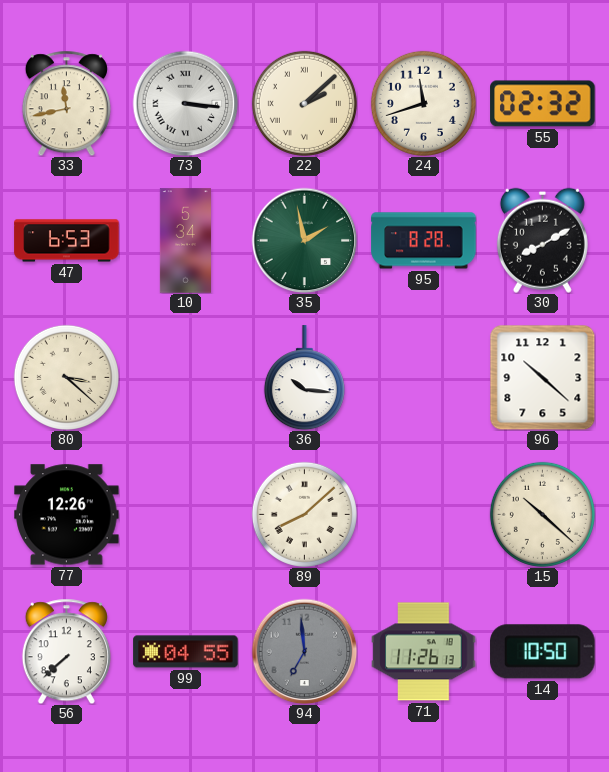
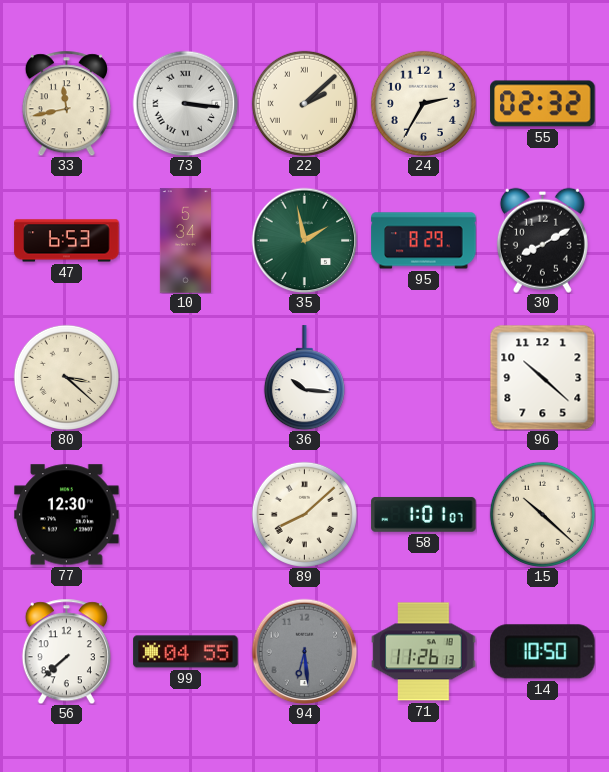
24: 11:42 -> 2:35 (423, 103)
95: 8:28 -> 8:29 (424, 241)
77: 12:26 -> 12:30 (67, 515)
58: none -> 1:01 (424, 515)
94: 6:59 -> 6:29 (304, 651)
